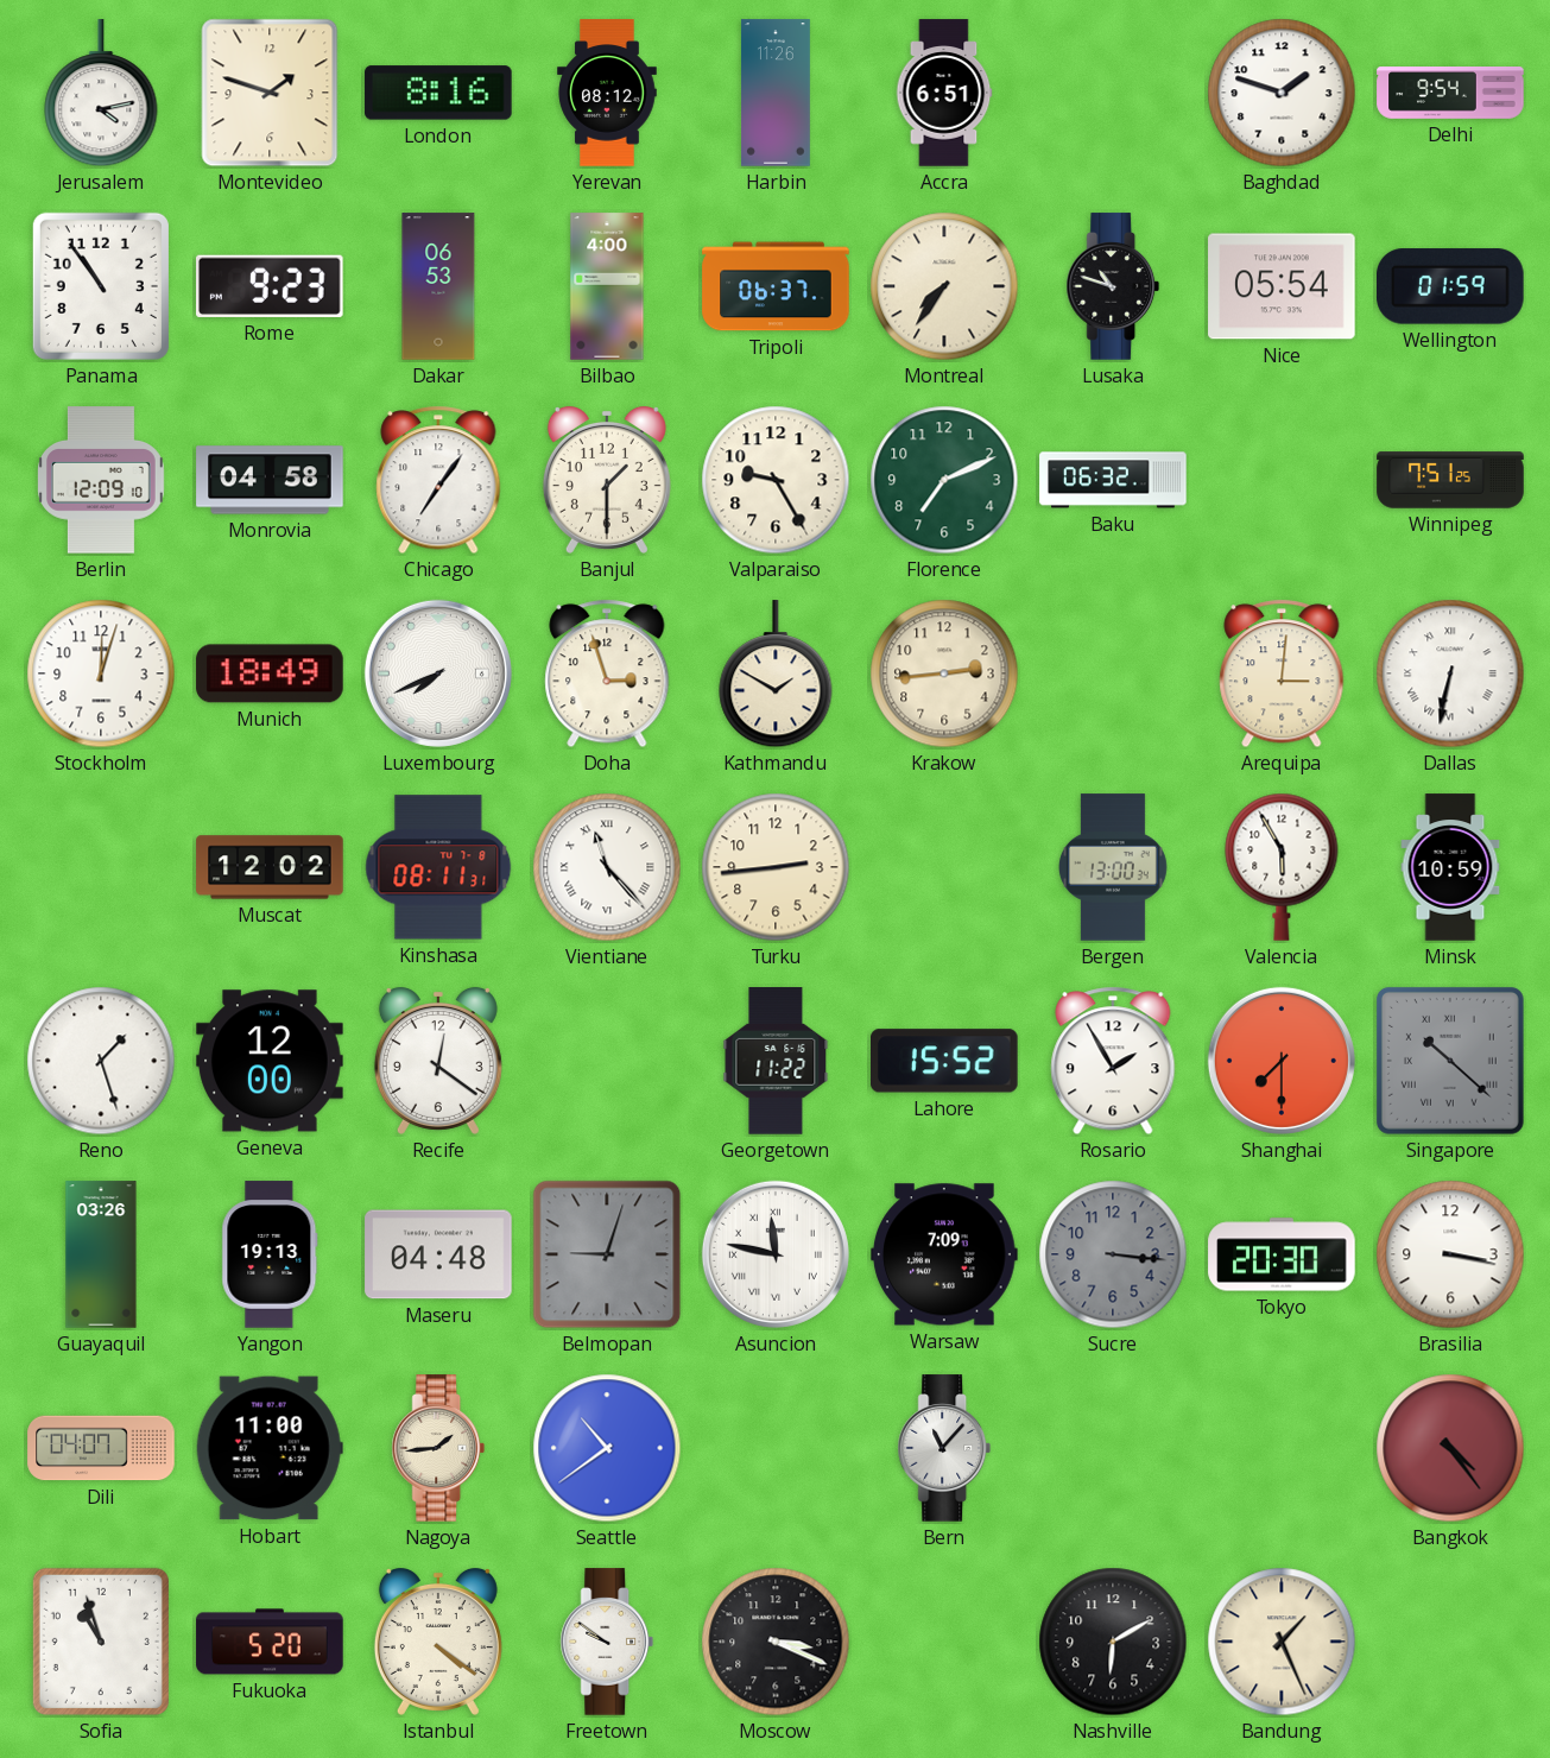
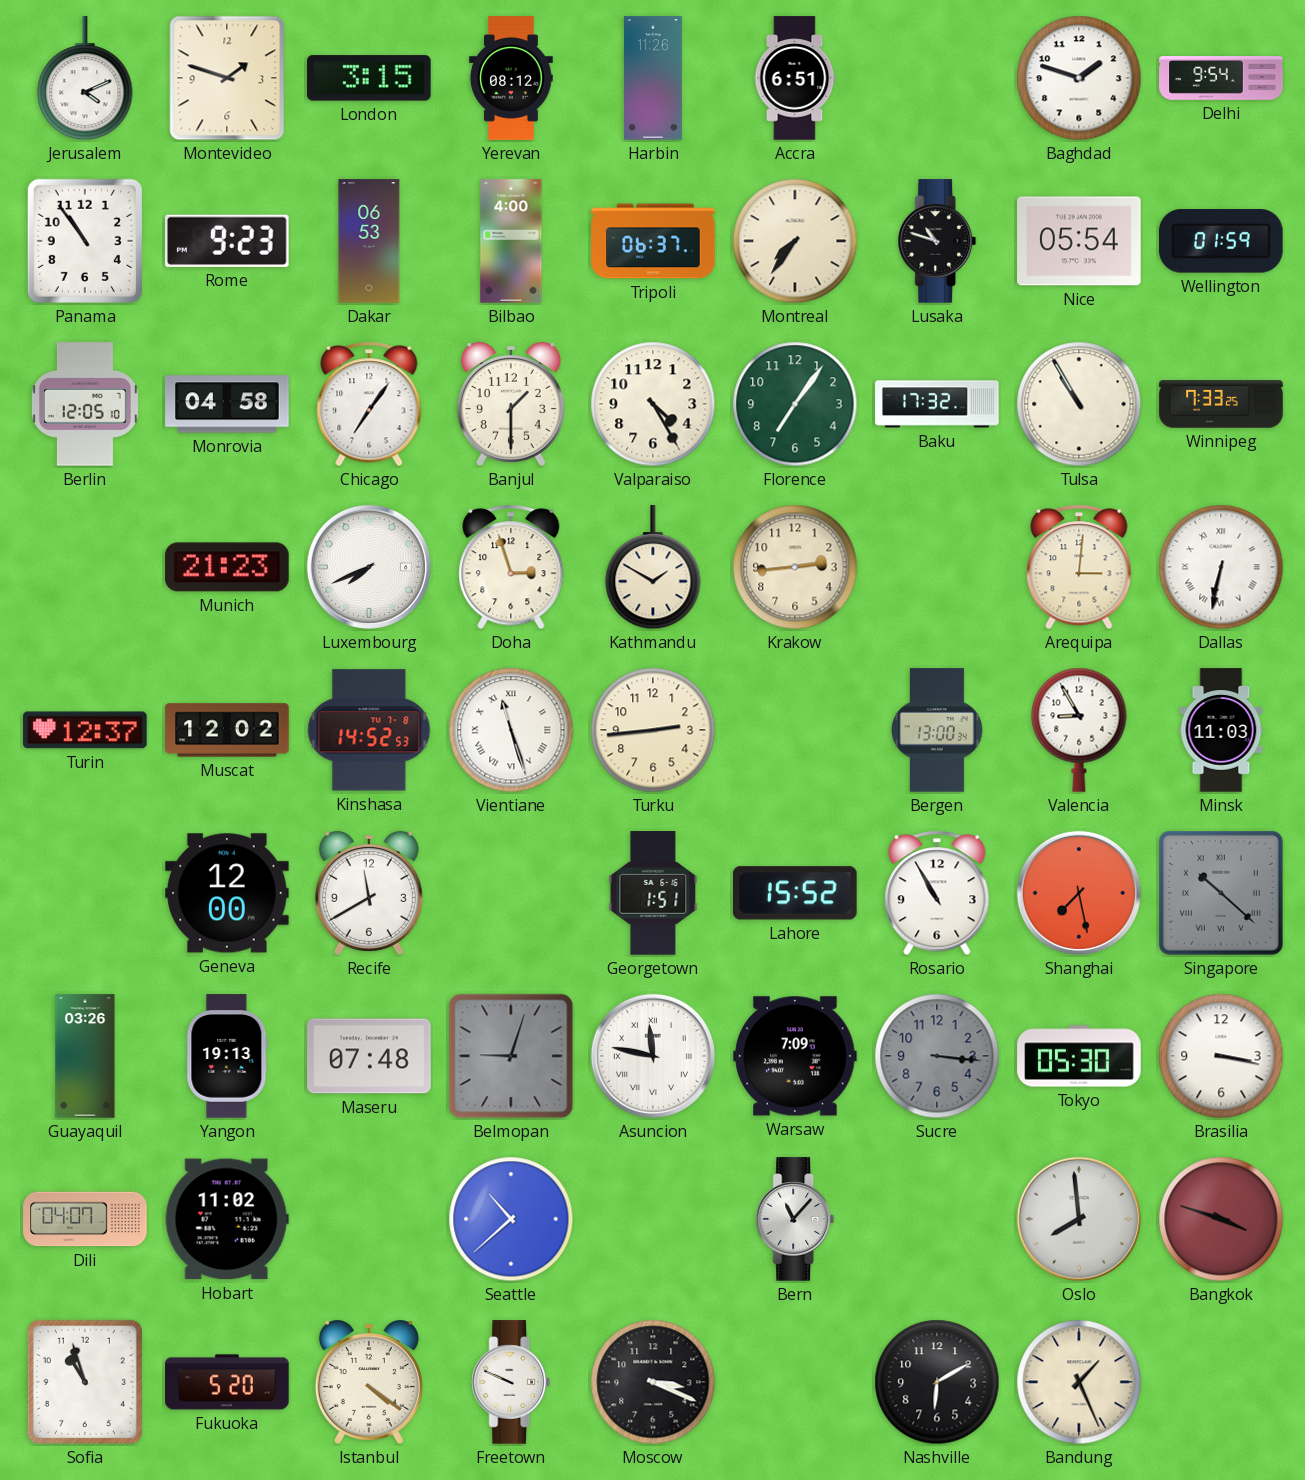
Jerusalem: 4:13 -> 4:11 (85, 79)
London: 8:16 -> 3:15 (369, 78)
Berlin: 12:09 -> 12:05 (85, 404)
Valparaiso: 9:25 -> 4:25 (653, 404)
Florence: 7:11 -> 7:06 (795, 404)
Baku: 06:32 -> 17:32 (937, 404)
Tulsa: none -> 10:55 (1079, 404)
Winnipeg: 7:51 -> 7:33 (1221, 404)
Stockholm: 12:03 -> none (101, 674)
Munich: 18:49 -> 21:23 (227, 567)
Turin: none -> 12:37 (85, 730)
Kinshasa: 08:11 -> 14:52 (369, 730)
Vientiane: 11:23 -> 11:27 (511, 730)
Valencia: 5:55 -> 8:55 (1079, 730)
Minsk: 10:59 -> 11:03 (1221, 730)
Reno: 1:27 -> none (101, 1061)
Recife: 12:21 -> 11:40 (369, 893)
Georgetown: 11:22 -> 1:51 (653, 893)
Rosario: 1:55 -> 10:55 (937, 893)
Shanghai: 7:30 -> 7:28 (1079, 893)
Maseru: 04:48 -> 07:48 (369, 1056)
Tokyo: 20:30 -> 05:30 (1079, 1056)
Hobart: 11:00 -> 11:02 (227, 1219)
Nagoya: 1:44 -> none (438, 1448)
Seattle: 10:39 -> 10:38 (511, 1219)
Oslo: none -> 7:59 (1079, 1219)
Bangkok: 4:24 -> 3:48 (1221, 1219)
Freetown: 9:51 -> 9:49 (511, 1382)
